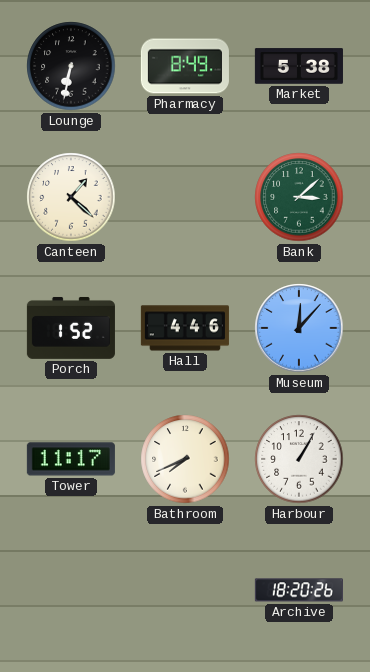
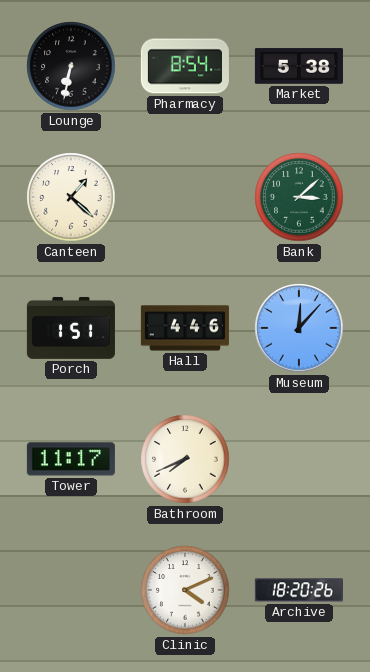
Pharmacy: 8:49 -> 8:54 (185, 66)
Porch: 1:52 -> 1:51 (71, 328)
Harbour: 1:05 -> none (299, 459)
Clinic: none -> 4:11 (185, 590)
